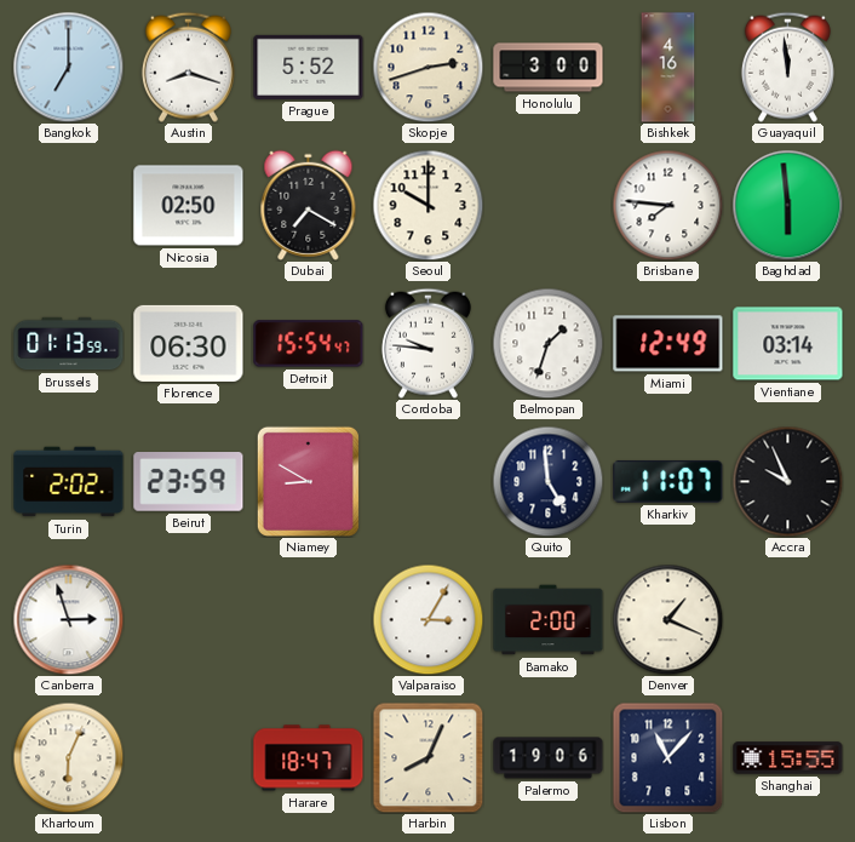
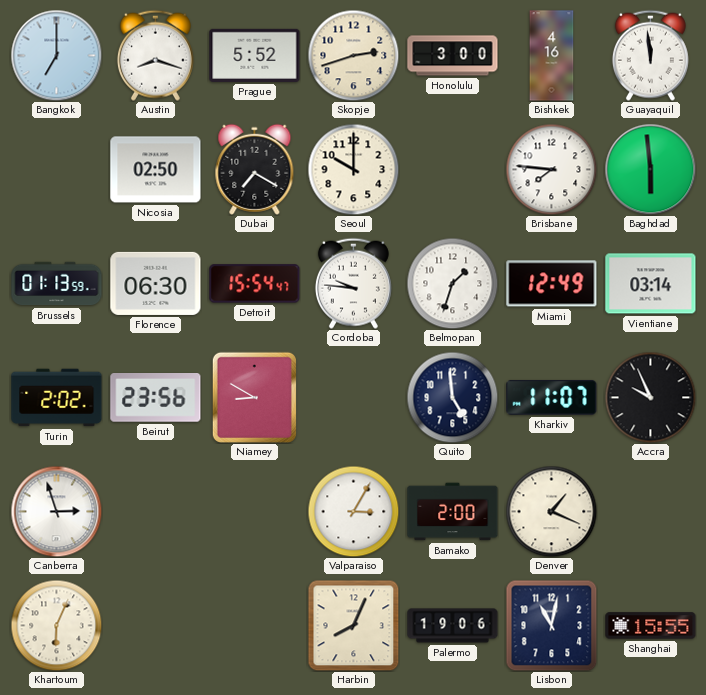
Beirut: 23:59 -> 23:56 (156, 398)
Harare: 18:47 -> none (309, 758)
Lisbon: 11:07 -> 11:02 (551, 625)
